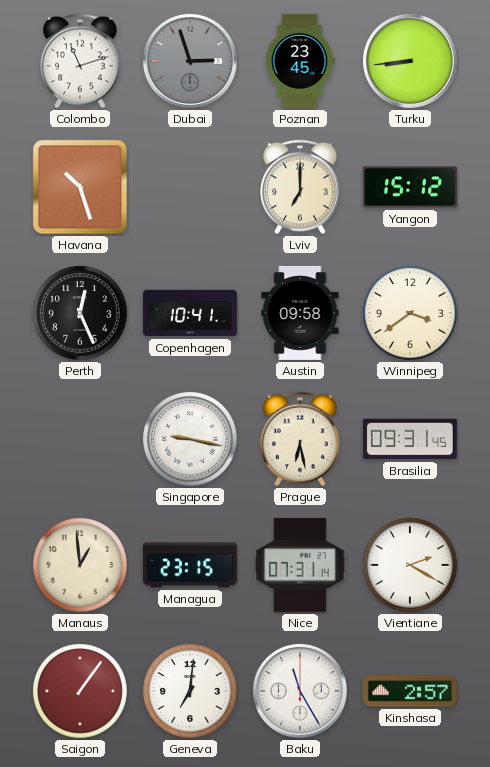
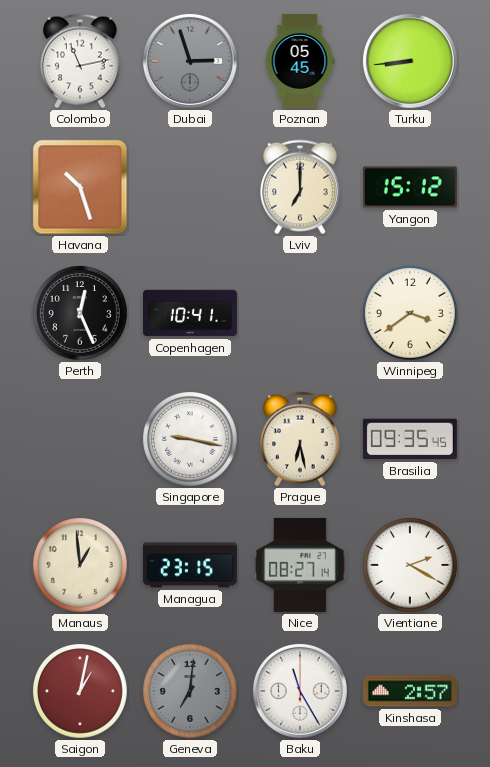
Colombo: 11:12 -> 11:13 (81, 61)
Poznan: 23:45 -> 05:45 (300, 61)
Austin: 09:58 -> none (300, 313)
Brasilia: 09:31 -> 09:35 (410, 439)
Nice: 07:31 -> 08:27 (300, 565)
Saigon: 1:06 -> 1:02 (81, 692)
Geneva dial: white -> grey (191, 692)
